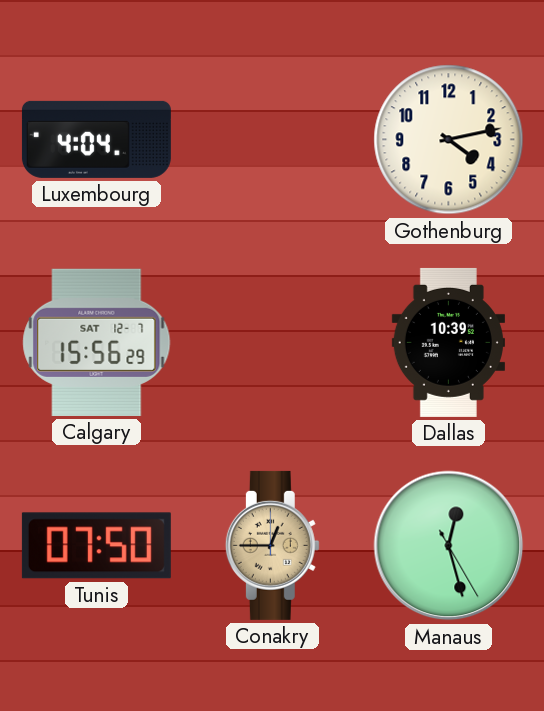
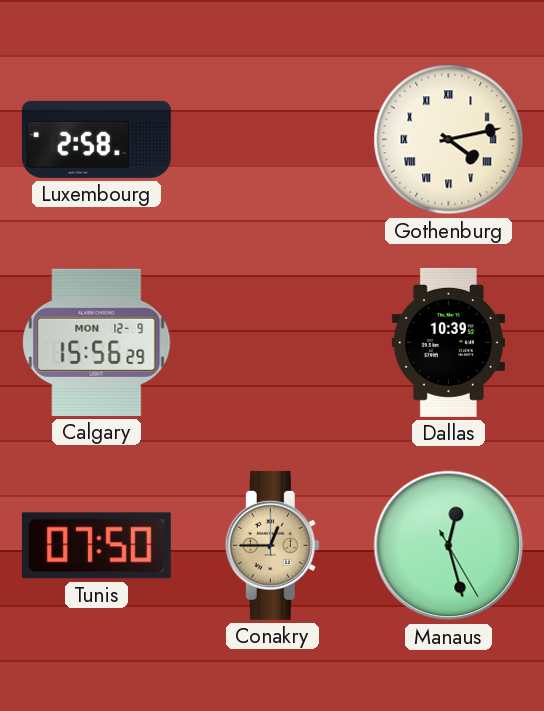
Luxembourg: 4:04 -> 2:58 (96, 139)
Gothenburg numerals: Arabic -> Roman (449, 140)
Calgary date: SAT 12-7 -> MON 12-9 (97, 342)
